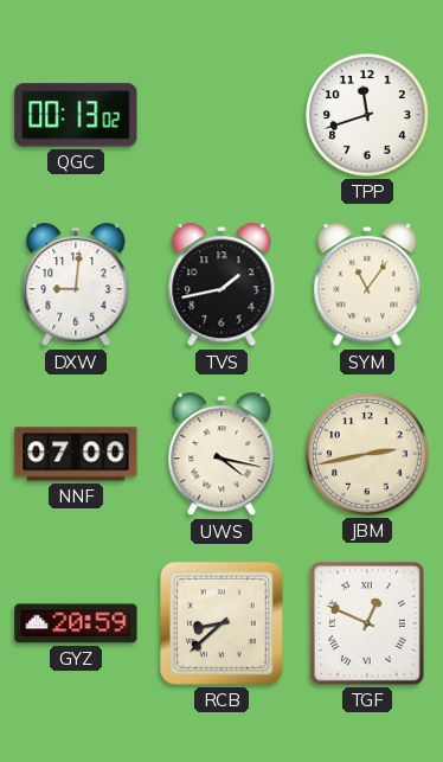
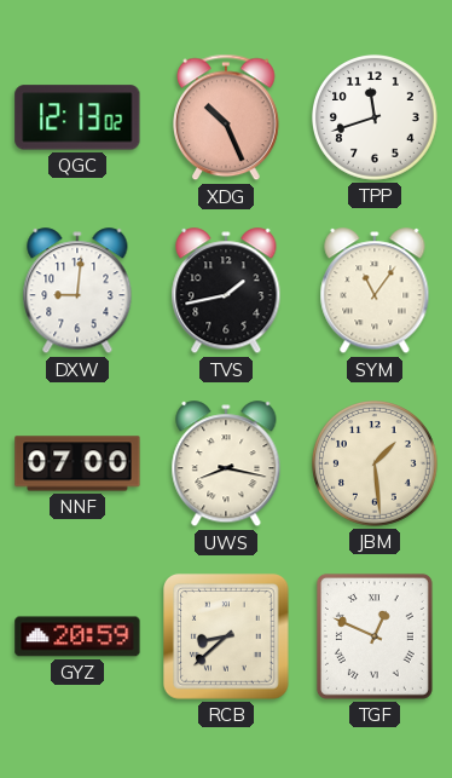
QGC: 00:13 -> 12:13 (77, 117)
XDG: none -> 10:26 (227, 117)
UWS: 4:17 -> 8:17 (226, 465)
JBM: 2:43 -> 1:29 (376, 465)
